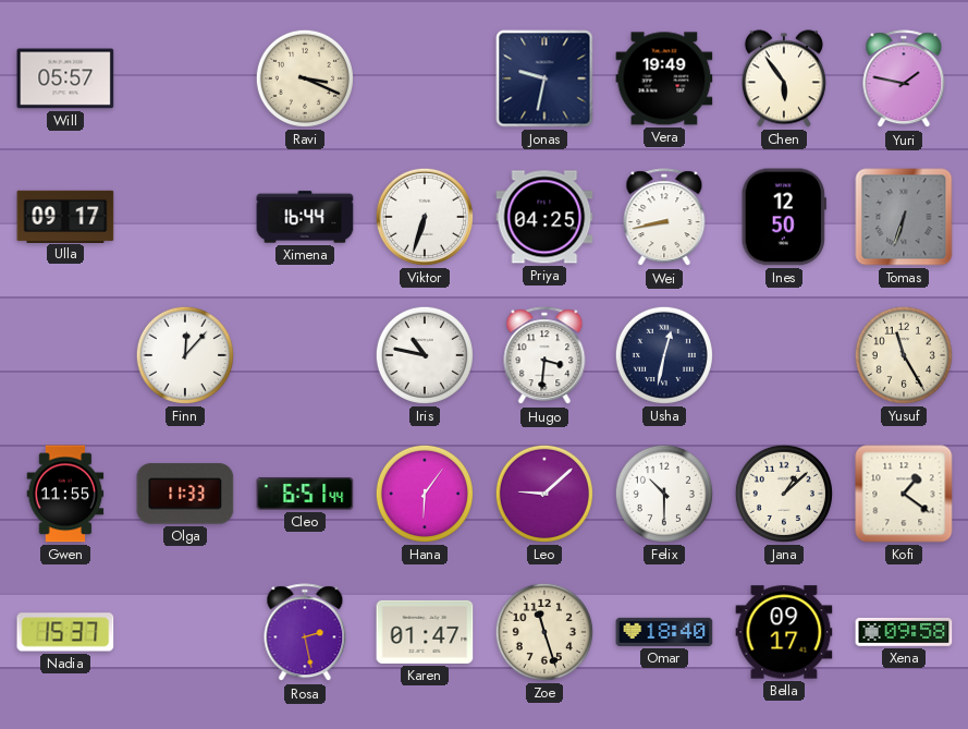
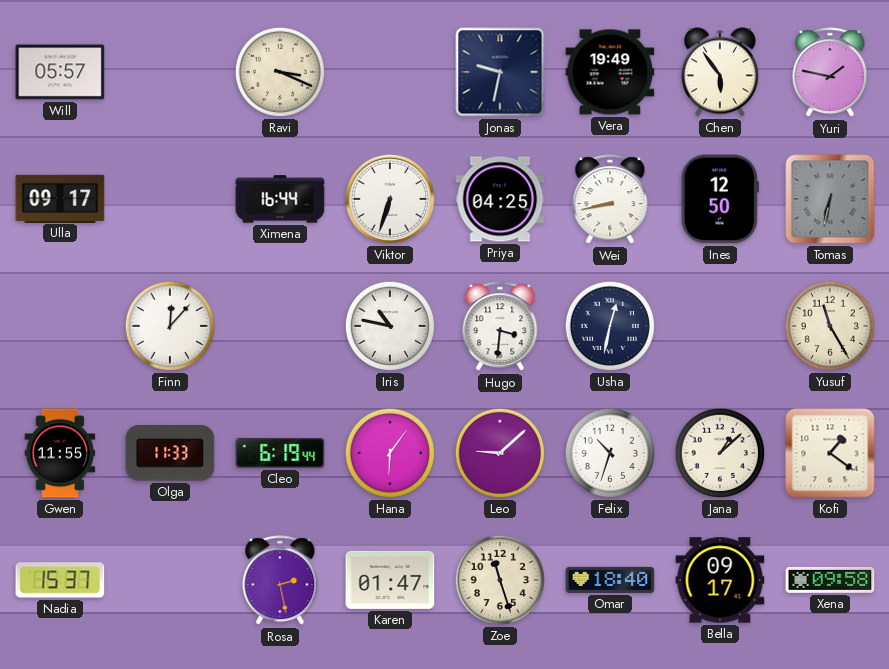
Tomas: 6:33 -> 6:32 (830, 199)
Cleo: 6:51 -> 6:19 (280, 453)
Felix: 10:30 -> 10:33 (610, 453)
